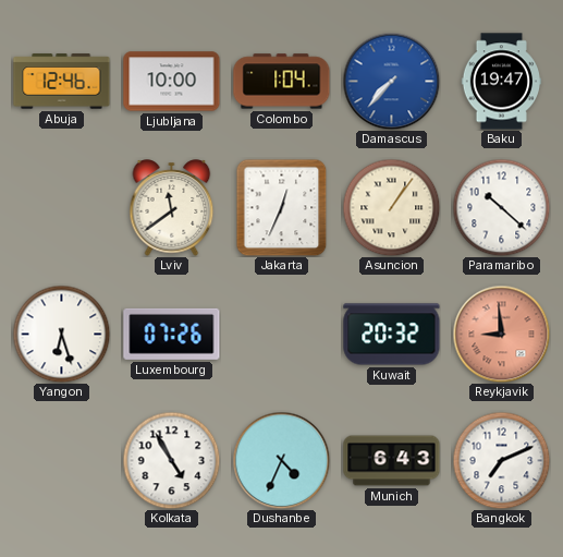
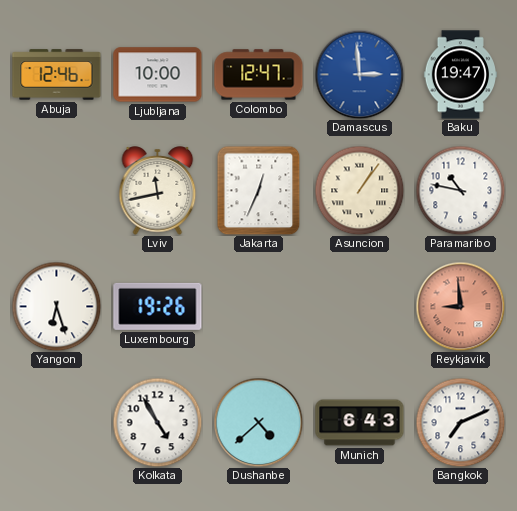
Colombo: 1:04 -> 12:47 (259, 75)
Damascus: 7:37 -> 2:59 (359, 74)
Lviv: 11:39 -> 11:43 (158, 191)
Paramaribo: 10:22 -> 10:47 (460, 190)
Luxembourg: 07:26 -> 19:26 (158, 306)
Kuwait: 20:32 -> none (392, 335)
Dushanbe: 4:34 -> 4:38 (258, 422)
